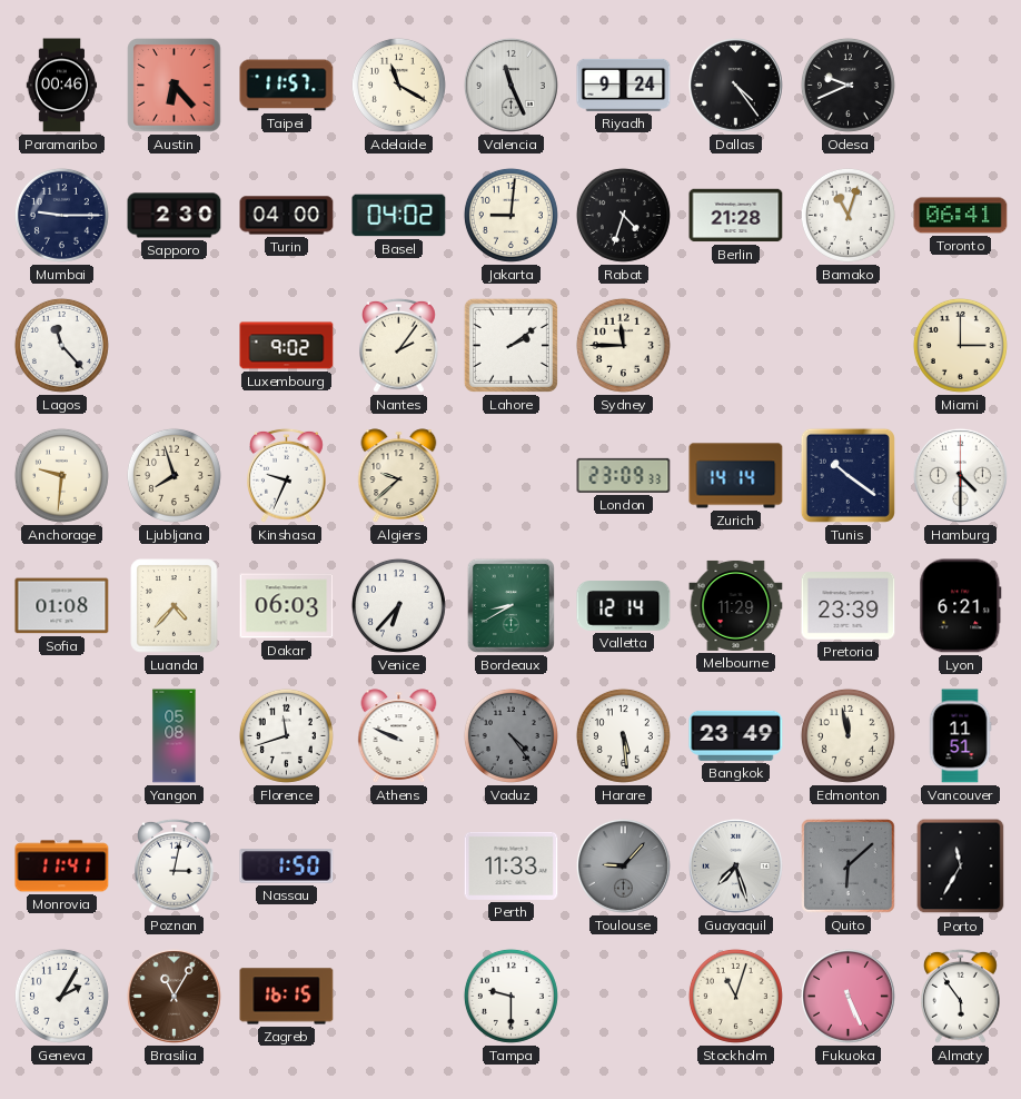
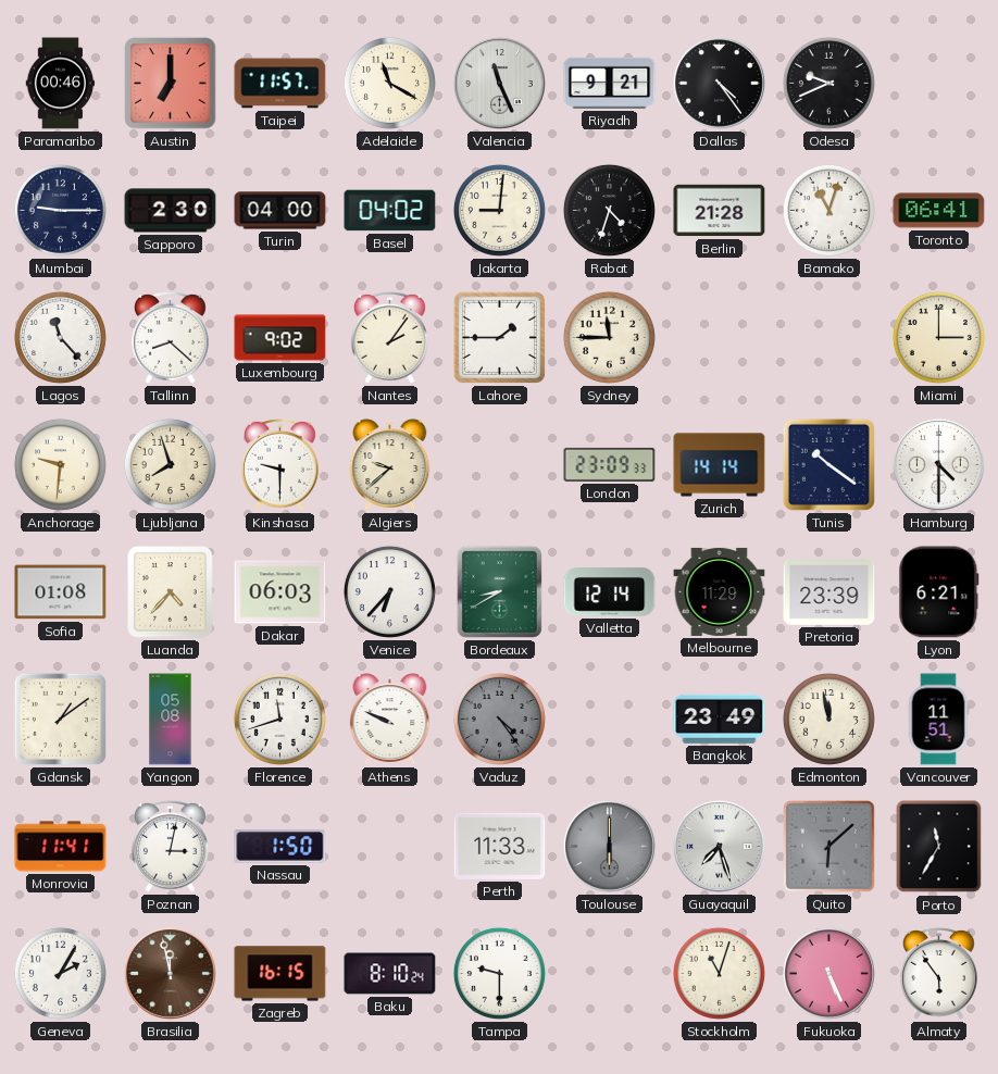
Austin: 6:23 -> 7:00 (171, 84)
Riyadh: 9:24 -> 9:21 (610, 83)
Tallinn: none -> 8:22 (171, 337)
Lahore: 2:09 -> 1:45 (499, 337)
Kinshasa: 9:34 -> 9:30 (280, 464)
Gdansk: none -> 1:09 (60, 719)
Harare: 5:29 -> none (623, 735)
Toulouse: 9:07 -> 6:00 (609, 846)
Brasilia: 11:05 -> 11:58 (170, 973)
Baku: none -> 8:10 (390, 974)
